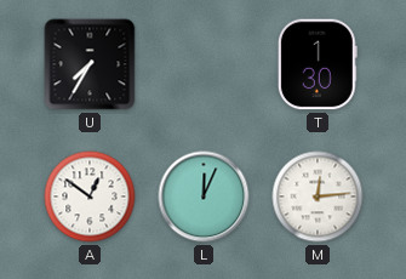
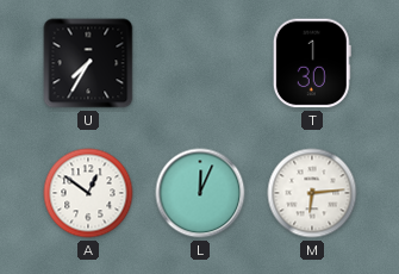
M: 12:14 -> 6:14 (312, 193)
